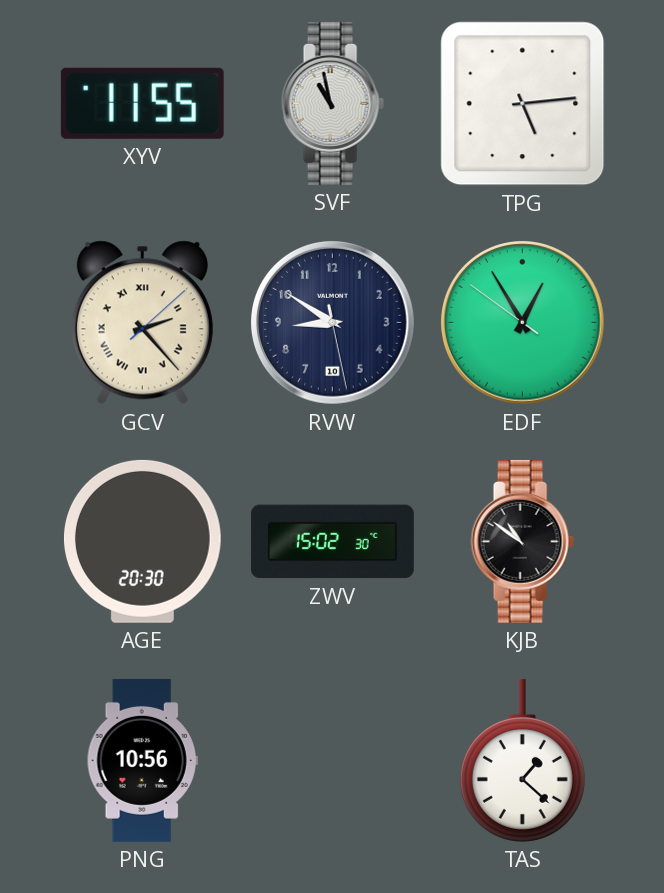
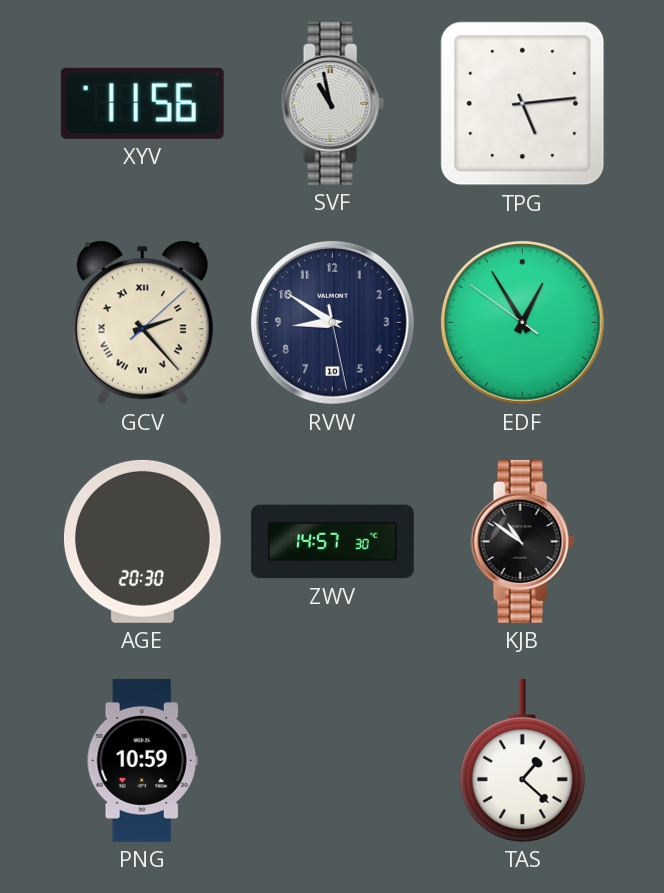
XYV: 11:55 -> 11:56 (142, 103)
ZWV: 15:02 -> 14:57 (332, 542)
PNG: 10:56 -> 10:59 (142, 760)
